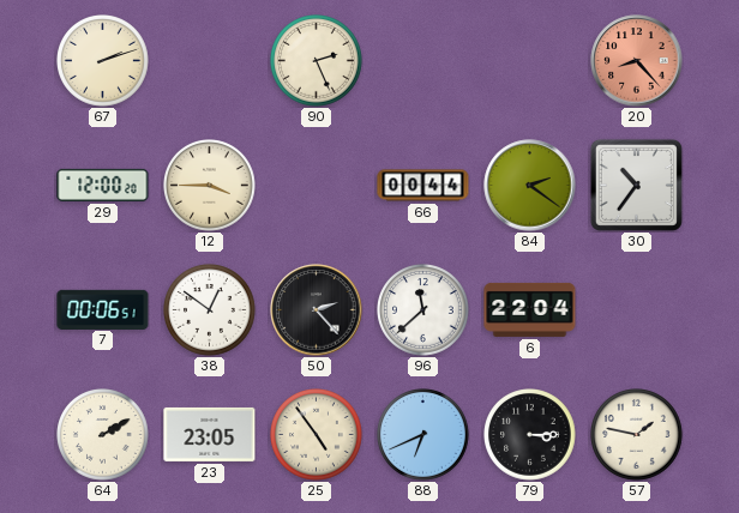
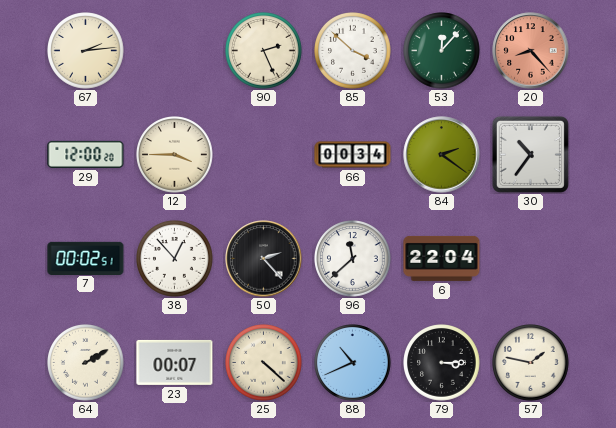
67: 2:12 -> 2:14 (86, 51)
85: none -> 3:52 (353, 51)
53: none -> 12:07 (442, 51)
66: 00:44 -> 00:34 (353, 155)
7: 00:06 -> 00:02 (86, 258)
38: 12:51 -> 12:53 (175, 259)
23: 23:05 -> 00:07 (175, 362)
25: 4:54 -> 4:22 (264, 363)
88: 6:41 -> 10:41 (353, 363)
